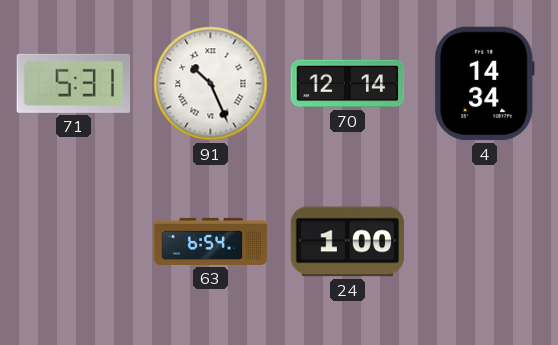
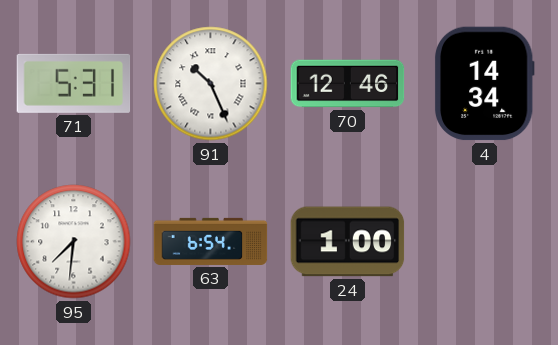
70: 12:14 -> 12:46 (348, 84)
95: none -> 7:31 (74, 242)
